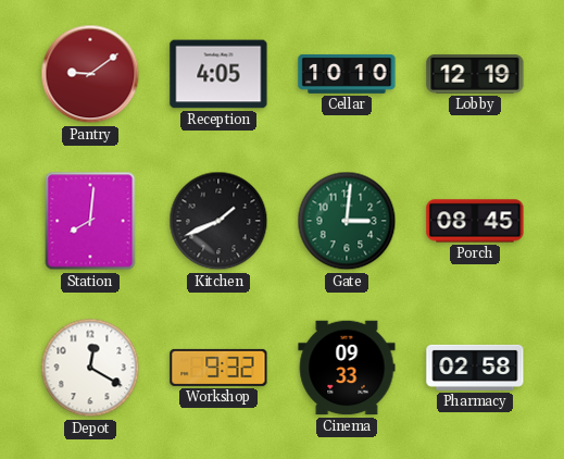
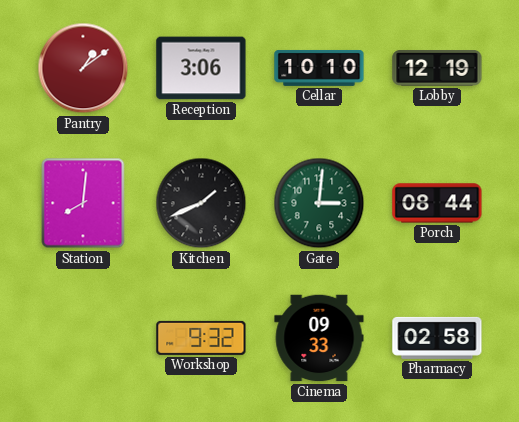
Pantry: 9:09 -> 1:09 (83, 68)
Reception: 4:05 -> 3:06 (201, 68)
Porch: 08:45 -> 08:44 (437, 203)
Depot: 12:20 -> none (90, 368)
